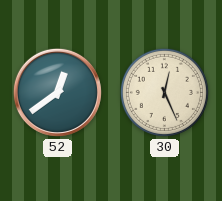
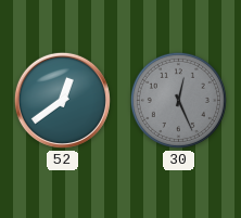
30 dial: cream -> grey (178, 100)
